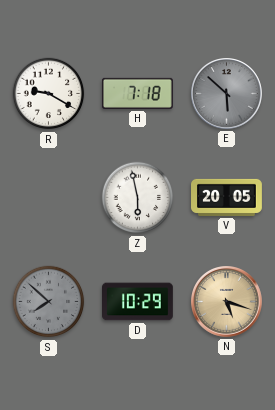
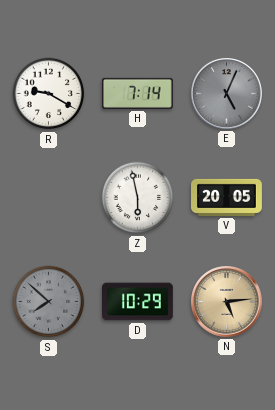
H: 7:18 -> 7:14 (137, 93)
E: 5:52 -> 5:04 (227, 94)
N: 5:18 -> 5:14 (227, 302)
